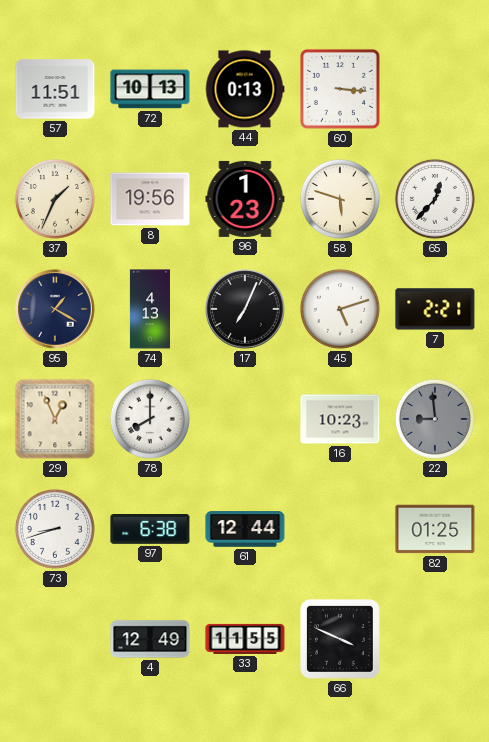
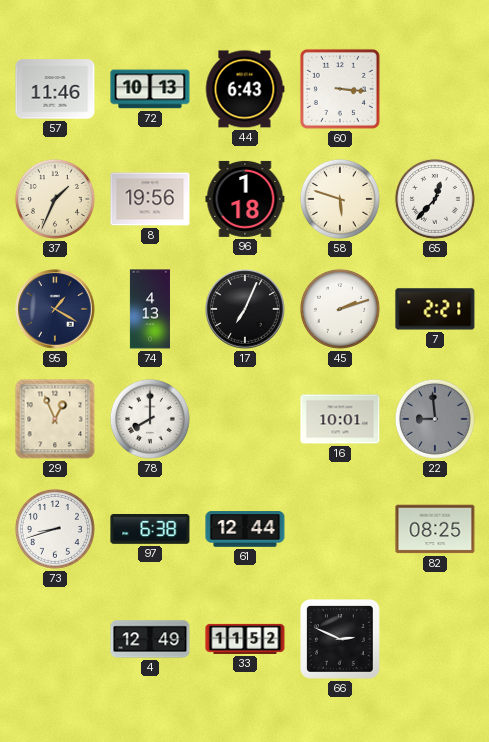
57: 11:51 -> 11:46 (55, 89)
44: 0:13 -> 6:43 (245, 89)
96: 1:23 -> 1:18 (245, 199)
45: 5:12 -> 2:12 (340, 309)
16: 10:23 -> 10:01 (340, 419)
82: 01:25 -> 08:25 (435, 529)
33: 11:55 -> 11:52 (245, 639)
66: 3:49 -> 2:49 (341, 640)
